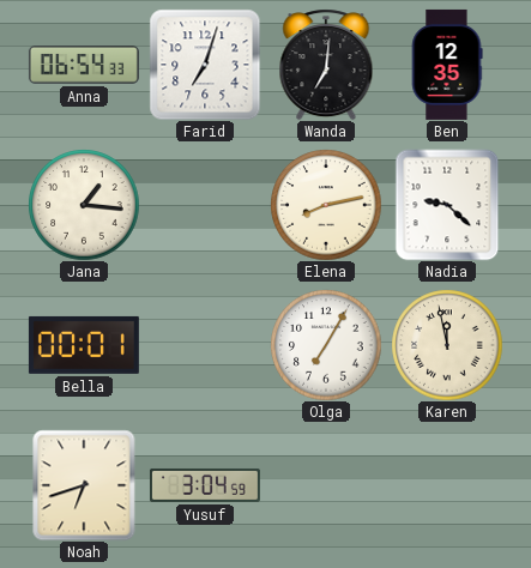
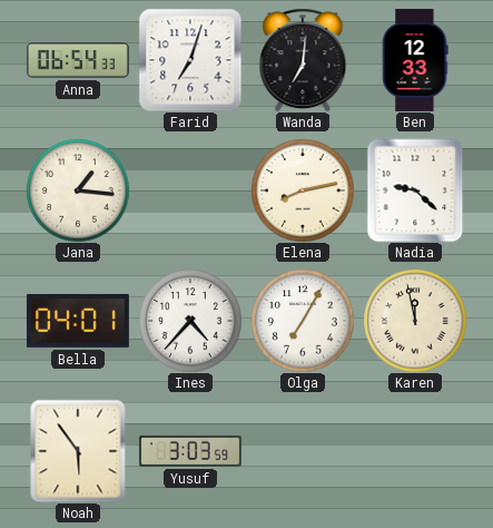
Ben: 12:35 -> 12:33 (415, 60)
Bella: 00:01 -> 04:01 (78, 321)
Ines: none -> 4:37 (190, 321)
Noah: 6:42 -> 5:54 (78, 451)
Yusuf: 3:04 -> 3:03 (190, 451)
